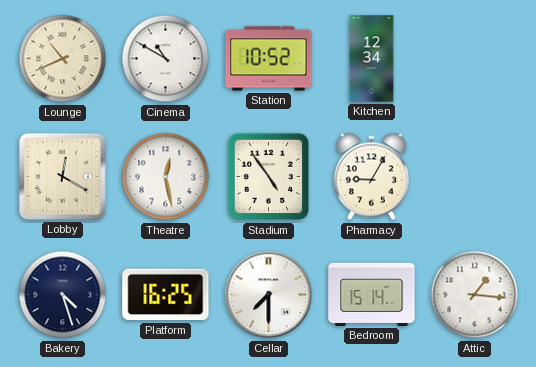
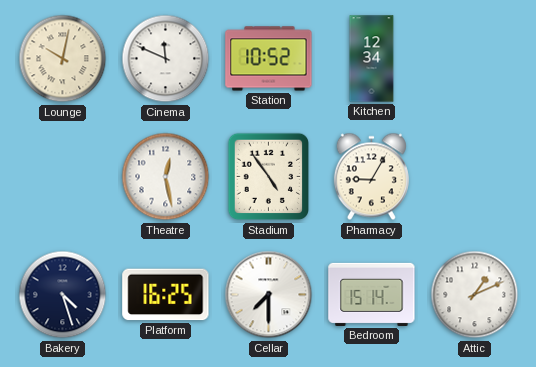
Lounge: 10:41 -> 10:02 (63, 59)
Cinema: 10:50 -> 11:49 (166, 59)
Lobby: 12:20 -> none (62, 176)
Attic: 1:16 -> 1:11 (475, 295)
